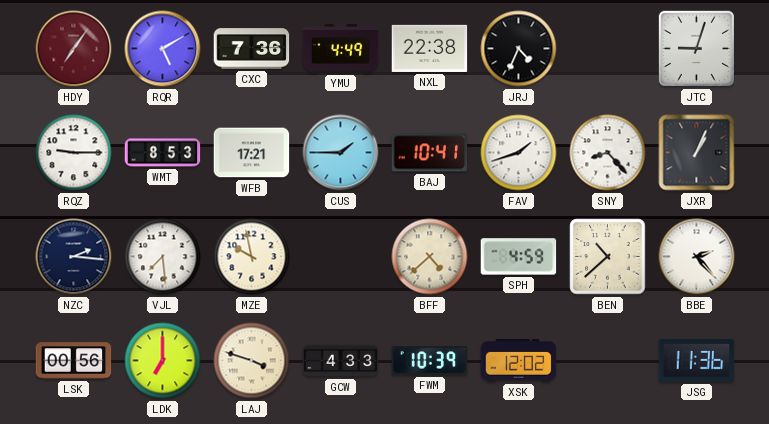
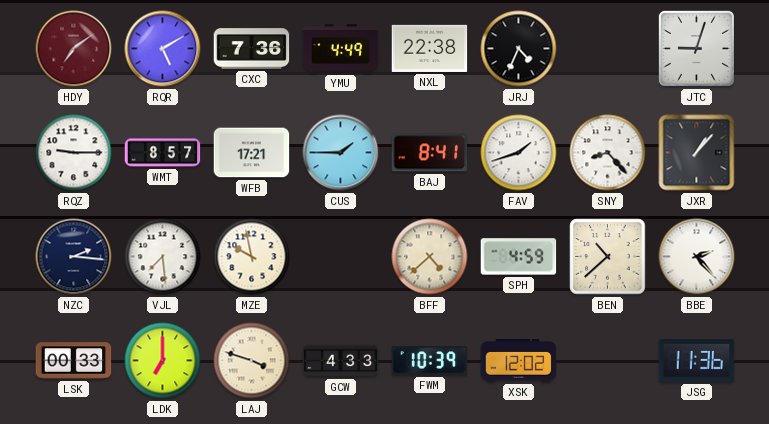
HDY: 7:06 -> 7:09 (74, 49)
WMT: 8:53 -> 8:57 (163, 153)
BAJ: 10:41 -> 8:41 (430, 153)
JXR: 1:04 -> 1:07 (697, 153)
LSK: 00:56 -> 00:33 (74, 361)
